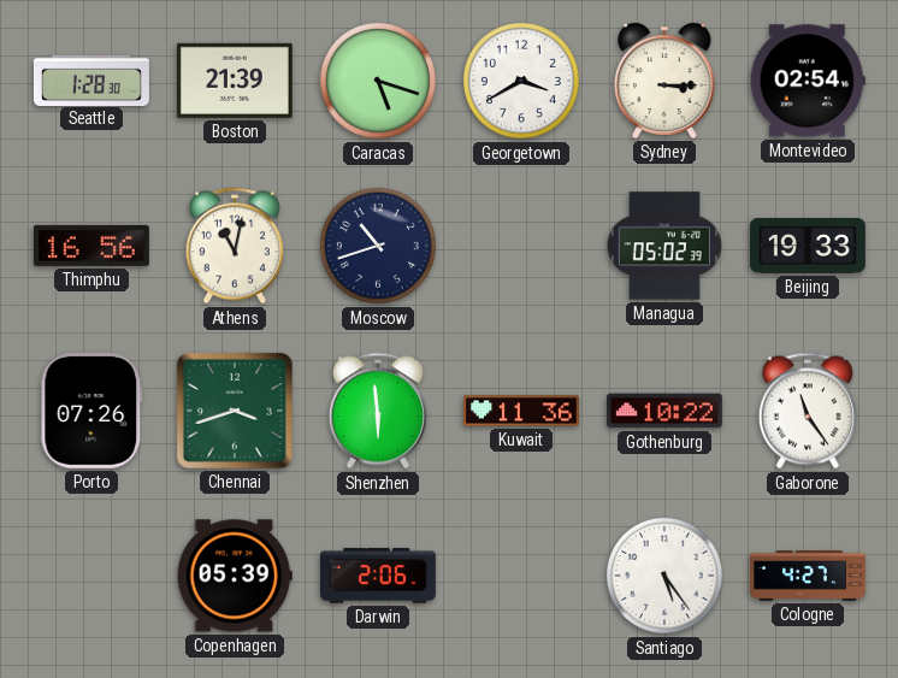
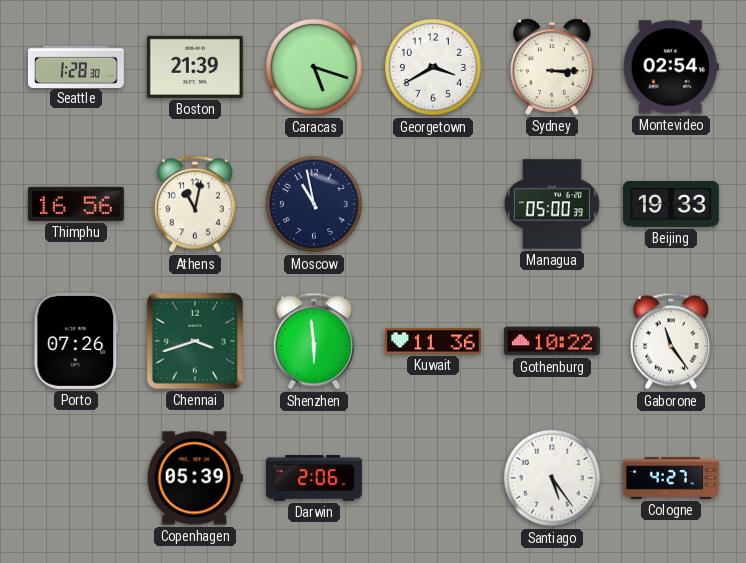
Moscow: 10:42 -> 10:58 (314, 204)
Managua: 05:02 -> 05:00 (552, 204)
